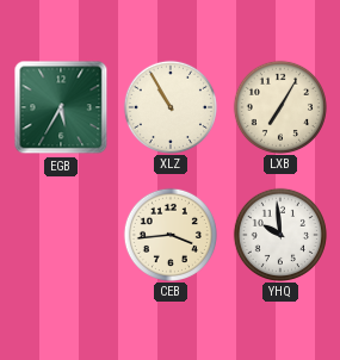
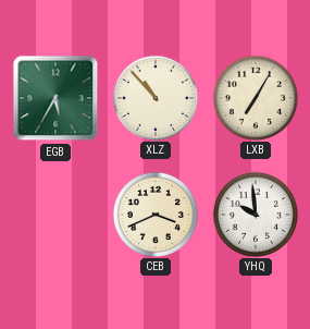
XLZ: 10:55 -> 10:53 (156, 97)
CEB: 3:44 -> 3:41 (156, 214)
